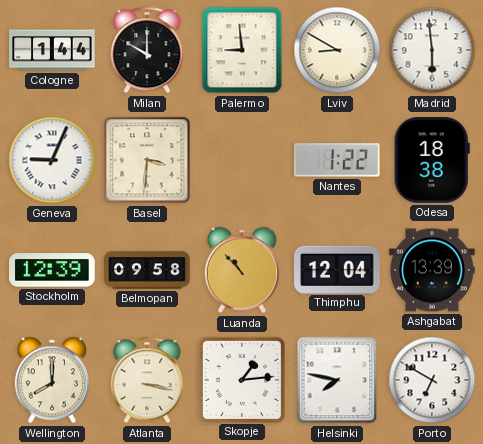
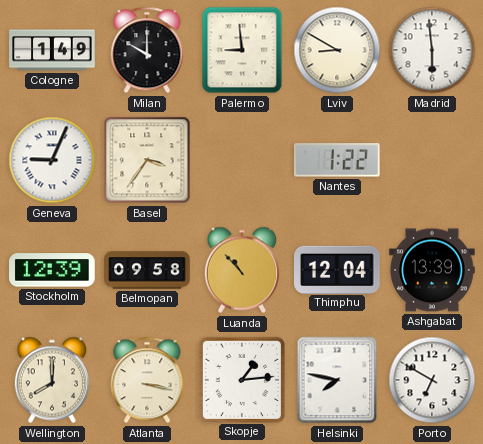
Cologne: 1:44 -> 1:49 (52, 50)
Basel: 3:31 -> 3:36 (147, 160)
Odesa: 18:38 -> none (432, 160)
